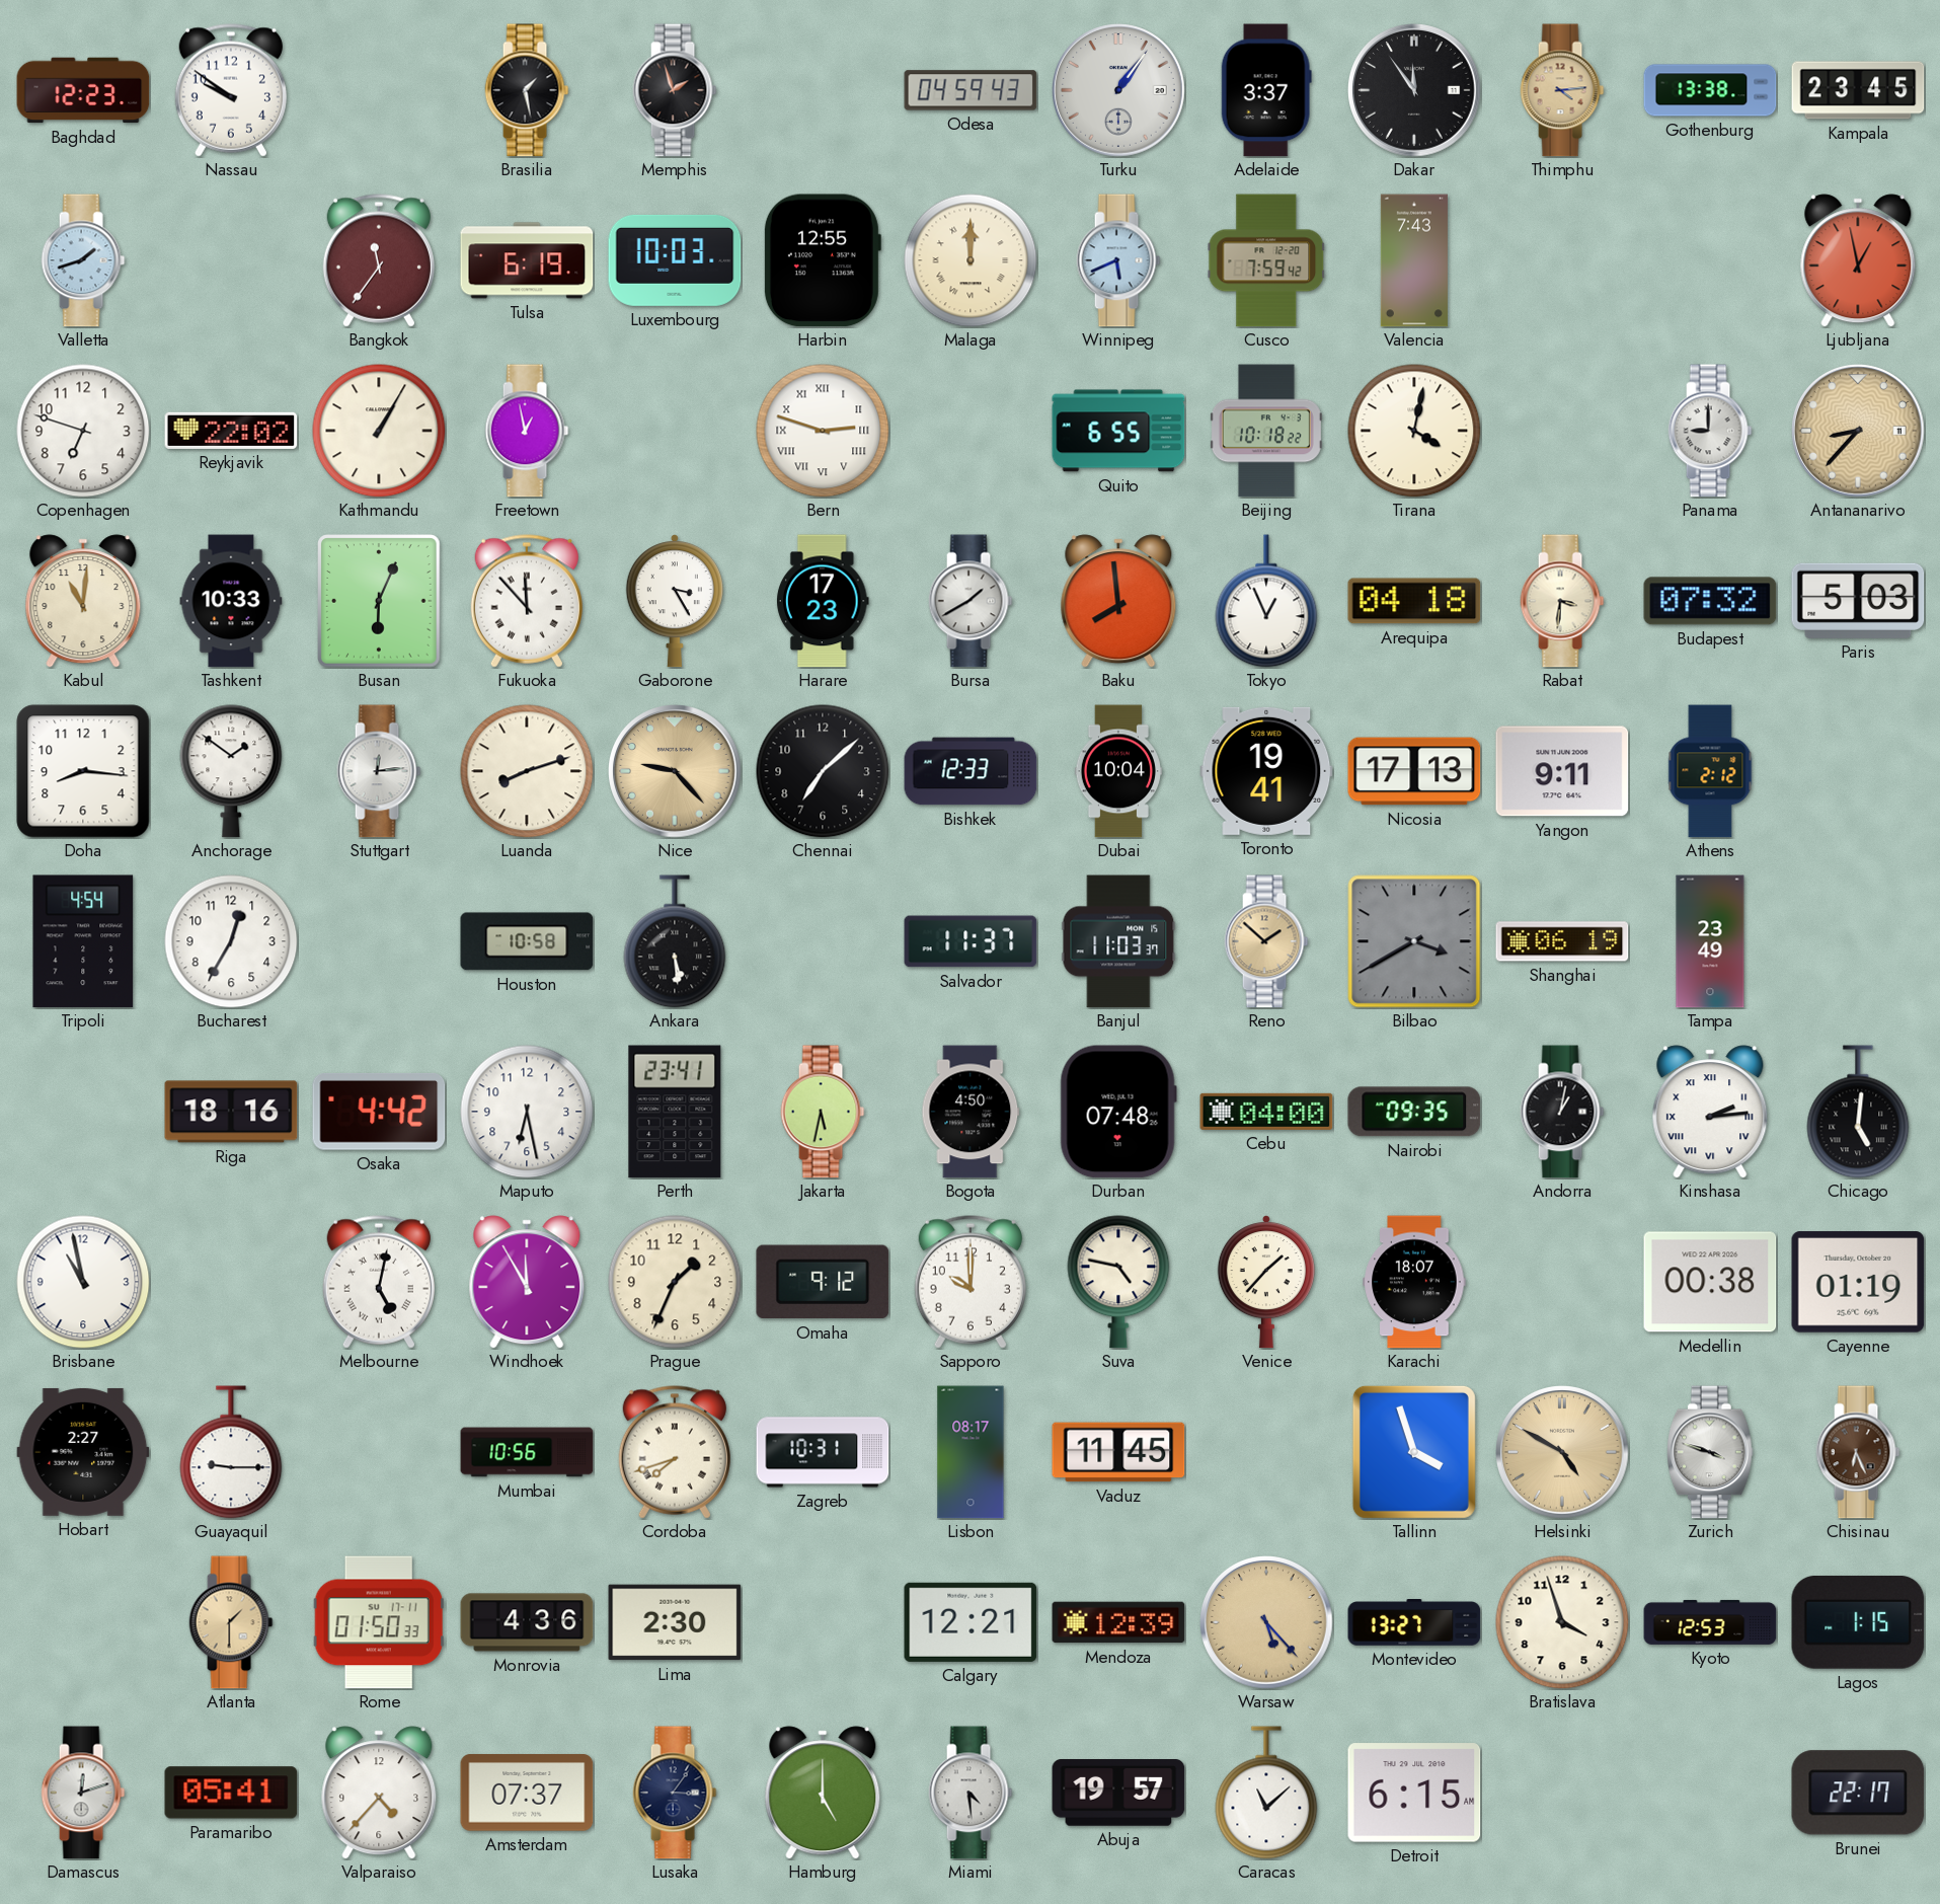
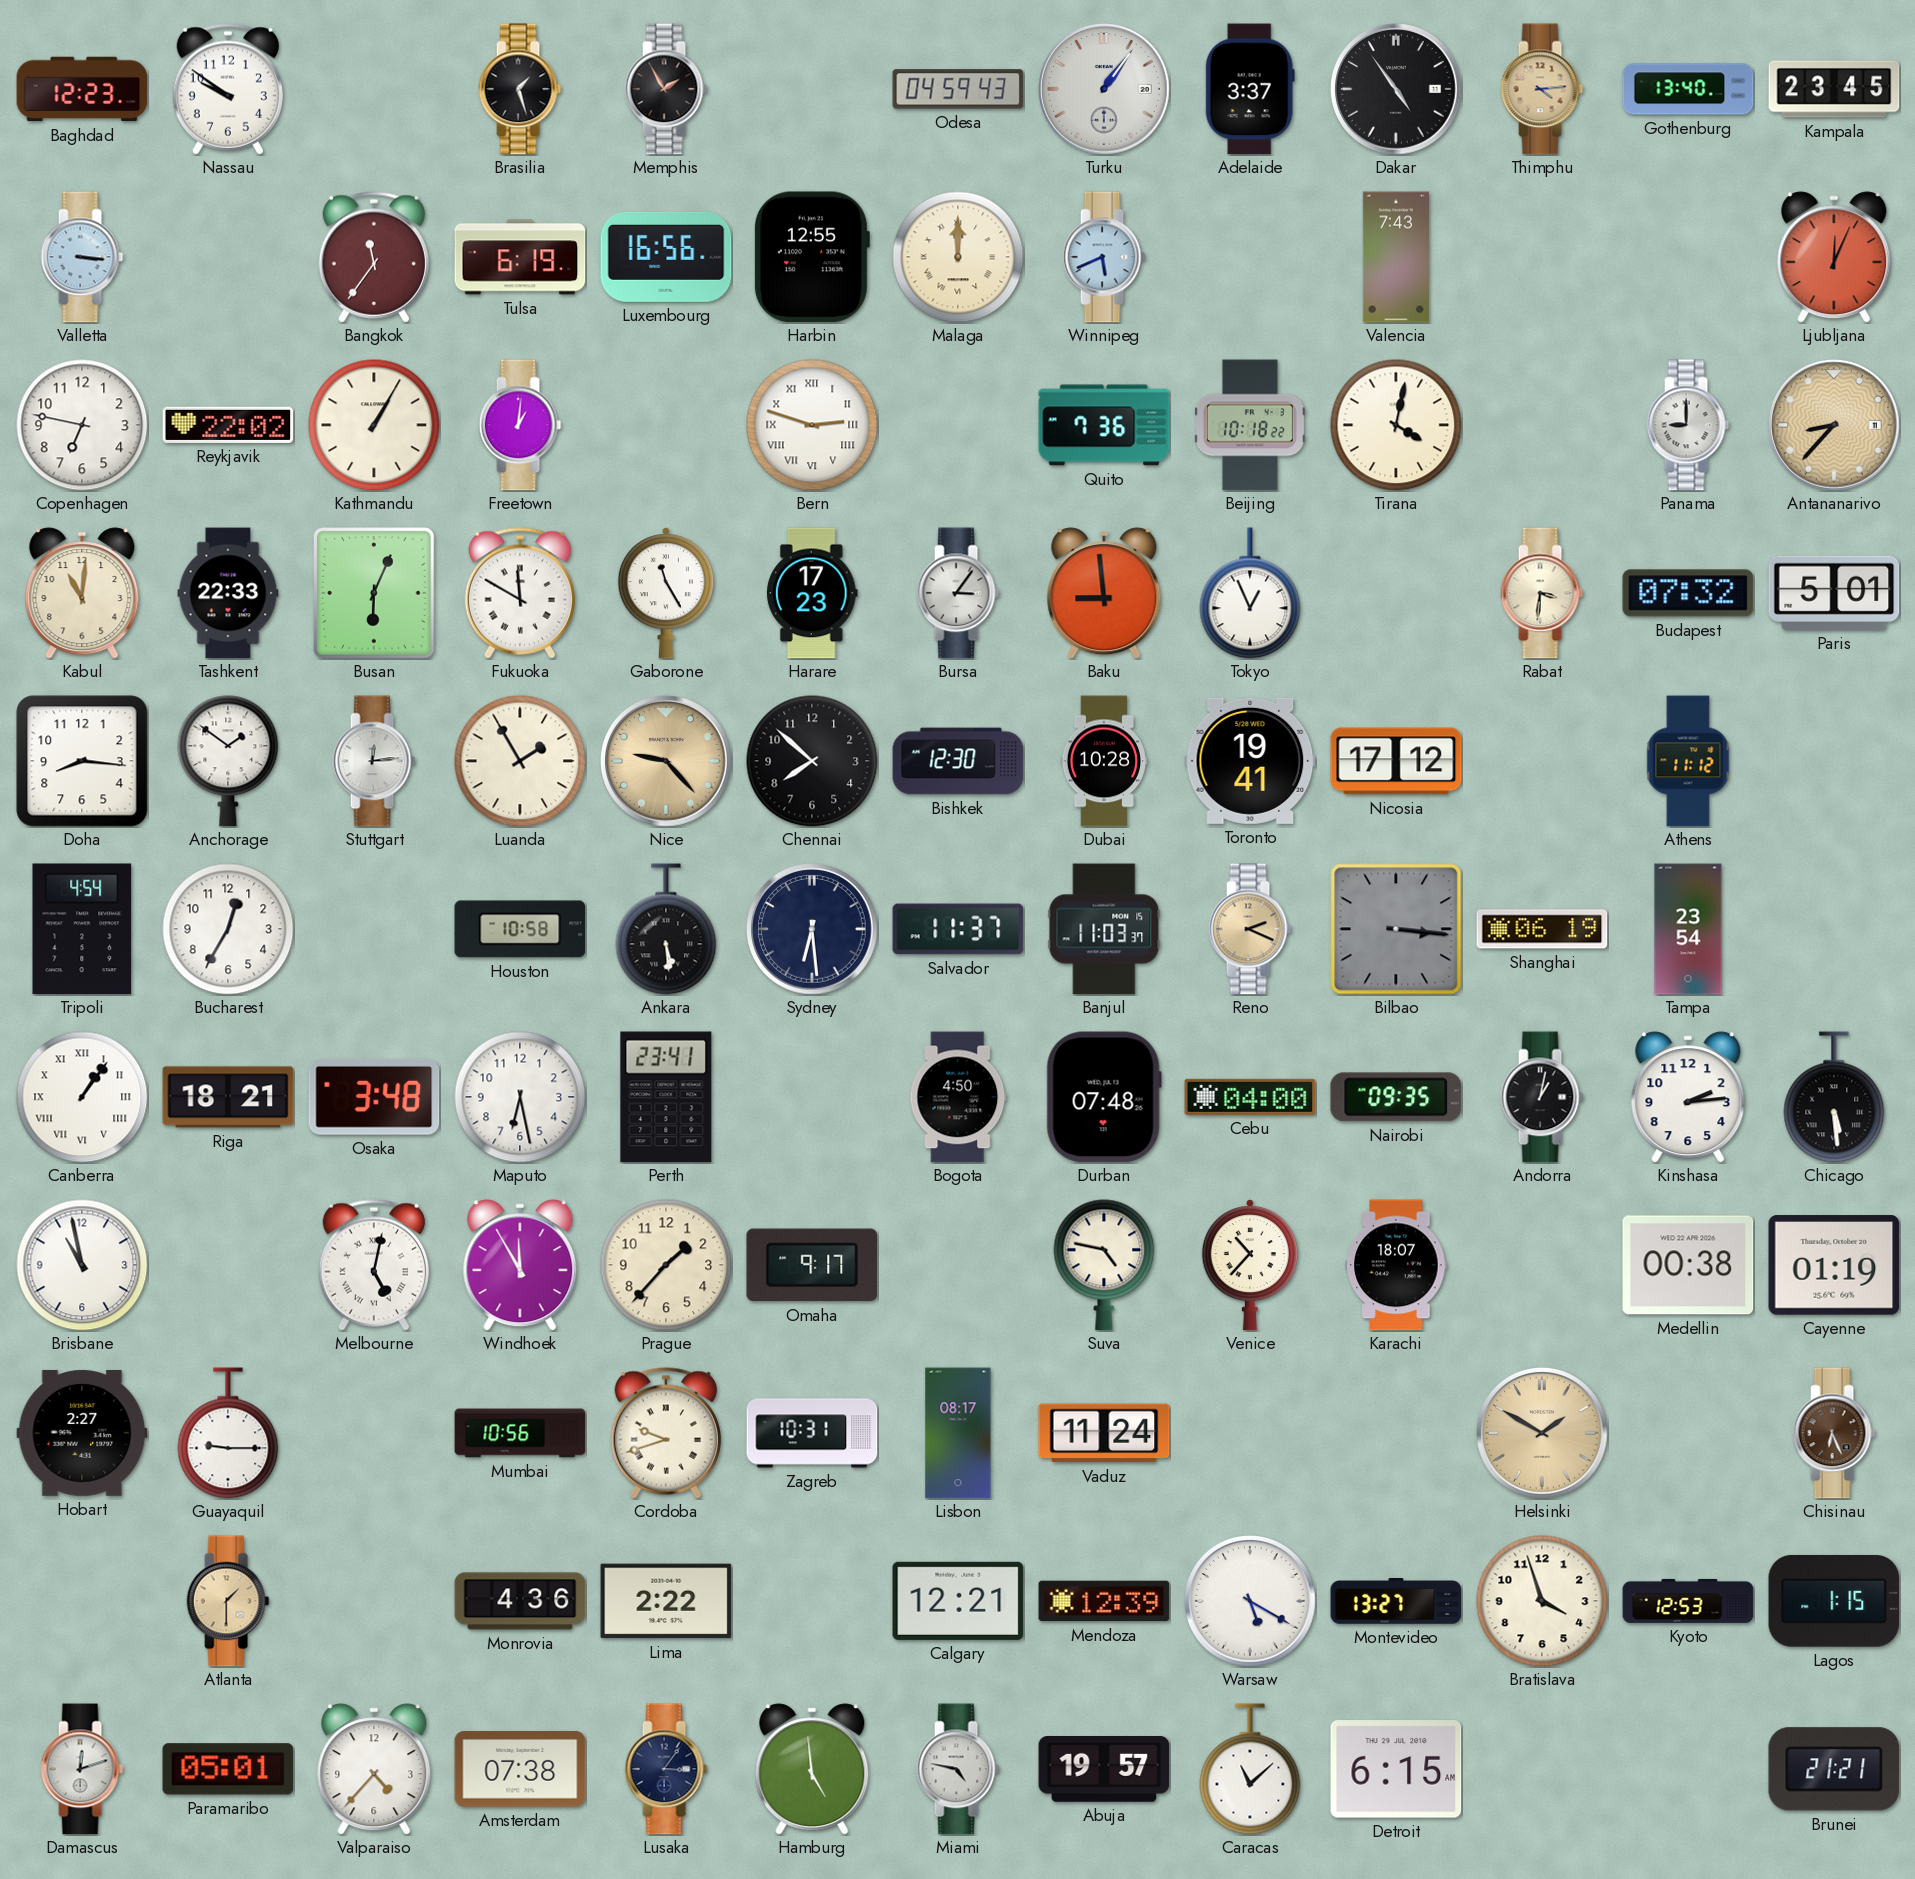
Brasilia: 1:28 -> 1:27 (520, 89)
Memphis: 1:57 -> 1:55 (666, 89)
Dakar: 11:54 -> 4:54 (1396, 89)
Gothenburg: 13:38 -> 13:40 (1688, 89)
Valletta: 1:42 -> 3:16 (82, 257)
Luxembourg: 10:03 -> 16:56 (666, 257)
Cusco: 7:59 -> none (1266, 260)
Ljubljana: 12:58 -> 12:04 (1834, 257)
Copenhagen: 6:48 -> 6:47 (82, 425)
Freetown: 12:58 -> 1:01 (520, 425)
Quito: 6:55 -> 7:36 (1104, 425)
Tashkent: 10:33 -> 22:33 (228, 593)
Fukuoka: 11:53 -> 11:50 (520, 593)
Gaborone: 3:25 -> 11:25 (666, 593)
Bursa: 1:40 -> 3:06 (958, 593)
Baku: 7:59 -> 8:59 (1104, 593)
Arequipa: 04:18 -> none (1414, 601)
Paris: 5:03 -> 5:01 (1834, 593)
Luanda: 8:12 -> 1:55 (520, 761)
Chennai: 7:08 -> 7:52 (812, 761)
Bishkek: 12:33 -> 12:30 (958, 761)
Dubai: 10:04 -> 10:28 (1103, 761)
Nicosia: 17:13 -> 17:12 (1396, 761)
Yangon: 9:11 -> none (1562, 771)
Athens: 2:12 -> 11:12 (1688, 761)
Sydney: none -> 6:29 (812, 929)
Reno: 1:52 -> 2:19 (1250, 929)
Bilbao: 3:40 -> 3:16 (1396, 929)
Tampa: 23:49 -> 23:54 (1688, 929)
Canberra: none -> 1:06 (82, 1097)
Riga: 18:16 -> 18:21 (228, 1097)
Osaka: 4:42 -> 3:48 (374, 1098)
Jakarta: 5:32 -> none (823, 1112)
Kinshasa numerals: Roman -> Arabic (1688, 1097)
Chicago: 5:01 -> 5:29 (1834, 1097)
Prague: 1:34 -> 1:37 (666, 1265)
Omaha: 9:12 -> 9:17 (812, 1265)
Sapporo: 10:00 -> none (971, 1282)
Venice: 1:37 -> 10:37 (1250, 1265)
Cordoba: 7:42 -> 9:42 (666, 1433)
Vaduz: 11:45 -> 11:24 (1104, 1433)
Tallinn: 3:57 -> none (1414, 1452)
Helsinki: 4:50 -> 1:50 (1542, 1433)
Zurich: 3:48 -> none (1711, 1452)
Rome: 01:50 -> none (379, 1622)
Lima: 2:30 -> 2:22 (666, 1601)
Warsaw: 5:23 -> 5:20 (1250, 1601)
Warsaw dial: champagne -> white (1250, 1601)
Paramaribo: 05:41 -> 05:01 (228, 1769)
Amsterdam: 07:37 -> 07:38 (520, 1769)
Hamburg: 5:00 -> 4:59 (812, 1769)
Miami: 4:29 -> 4:47 (958, 1769)
Brunei: 22:17 -> 21:21 (1834, 1769)
